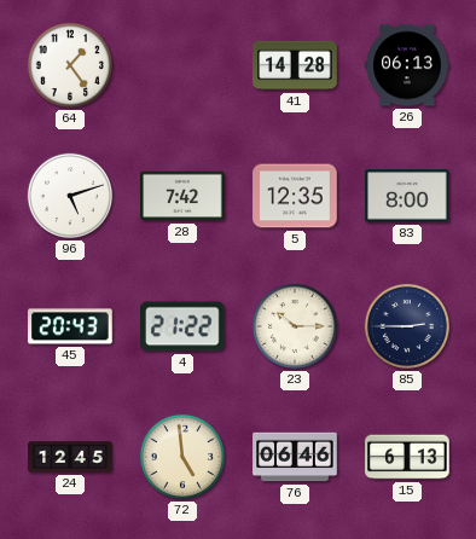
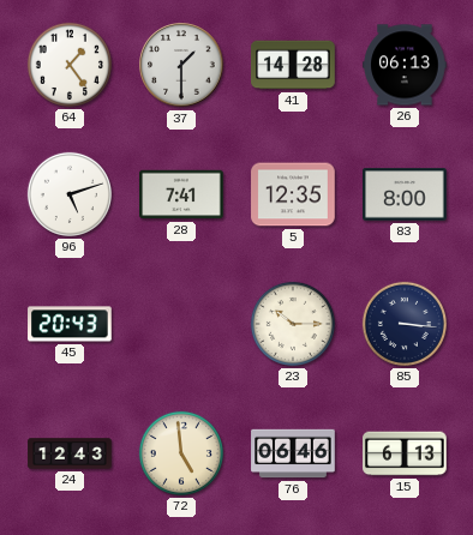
37: none -> 1:30 (181, 65)
28: 7:42 -> 7:41 (181, 194)
4: 21:22 -> none (184, 326)
85: 2:45 -> 3:16 (405, 324)
24: 12:45 -> 12:43 (70, 453)
